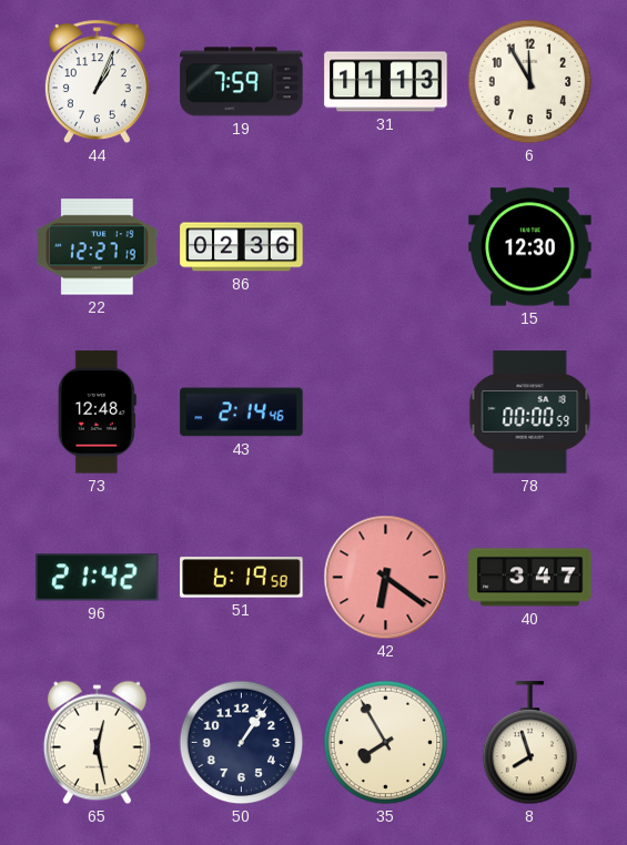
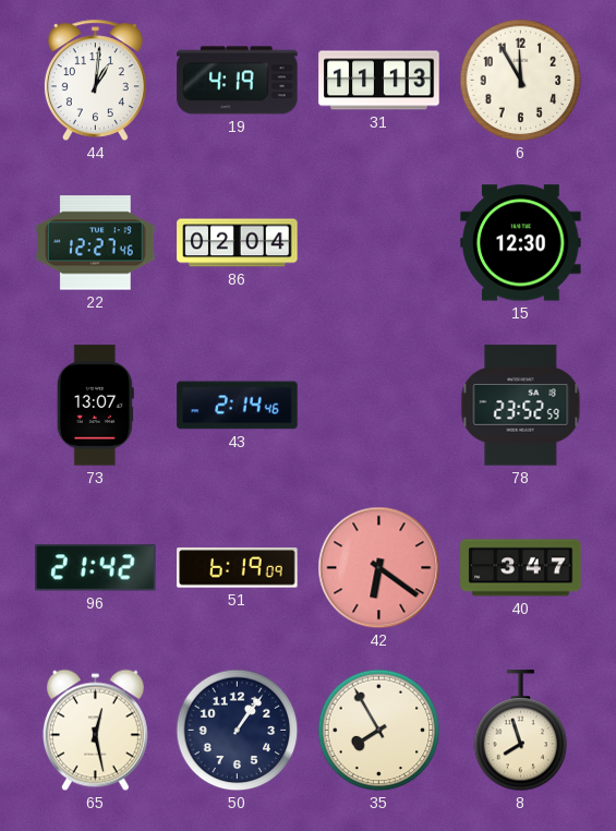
44: 1:04 -> 1:01 (95, 81)
19: 7:59 -> 4:19 (238, 81)
22: 12:27:19 -> 12:27:46 (96, 243)
86: 02:36 -> 02:04 (238, 243)
73: 12:48 -> 13:07 (95, 406)
78: 00:00 -> 23:52 (521, 406)
51: 6:19:58 -> 6:19:09 (238, 568)
